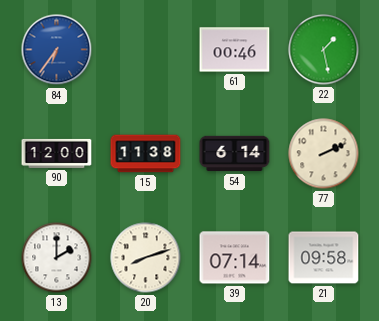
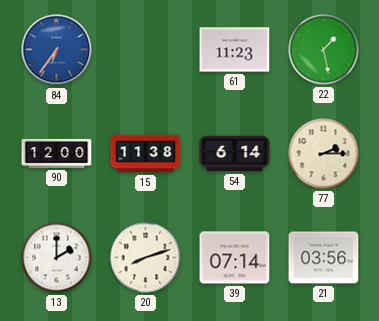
61: 00:46 -> 11:23 (235, 50)
77: 2:11 -> 2:15 (324, 154)
21: 09:58 -> 03:56 (324, 258)
